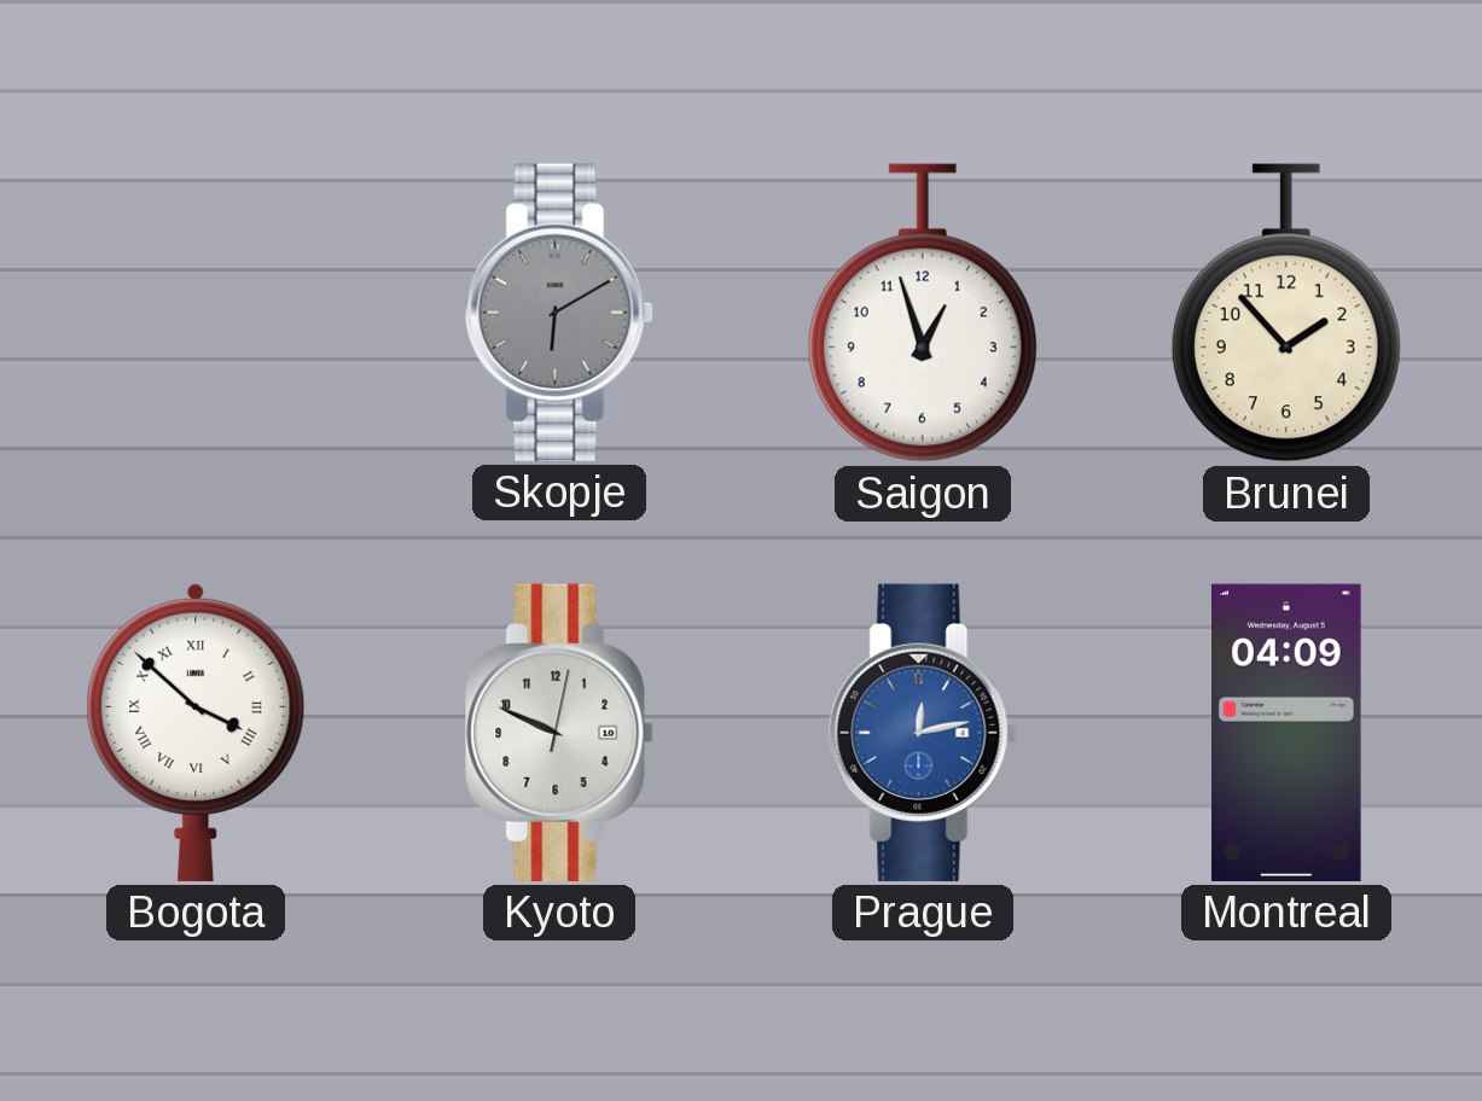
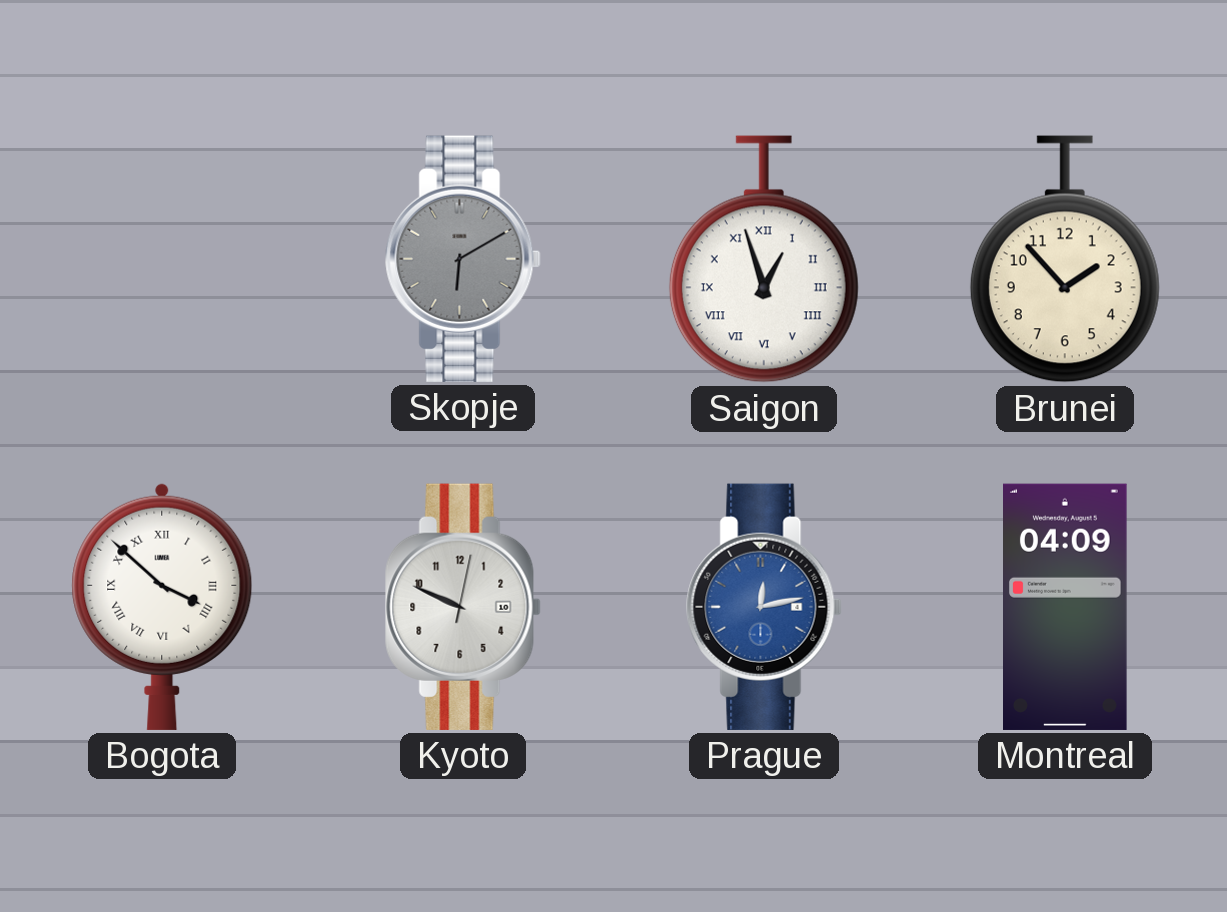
Saigon numerals: Arabic -> Roman (764, 259)
